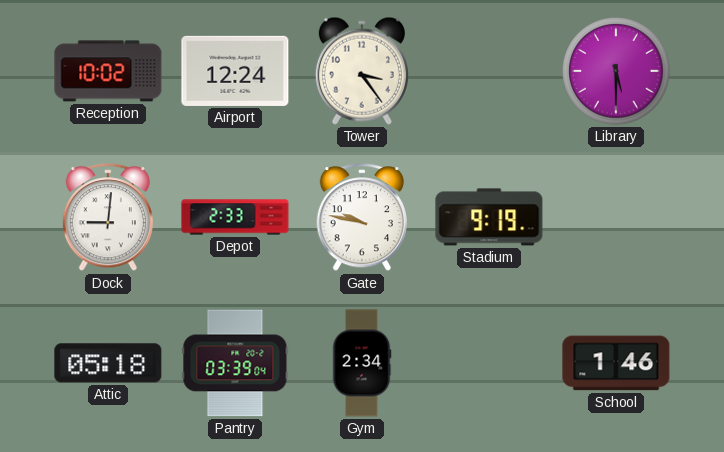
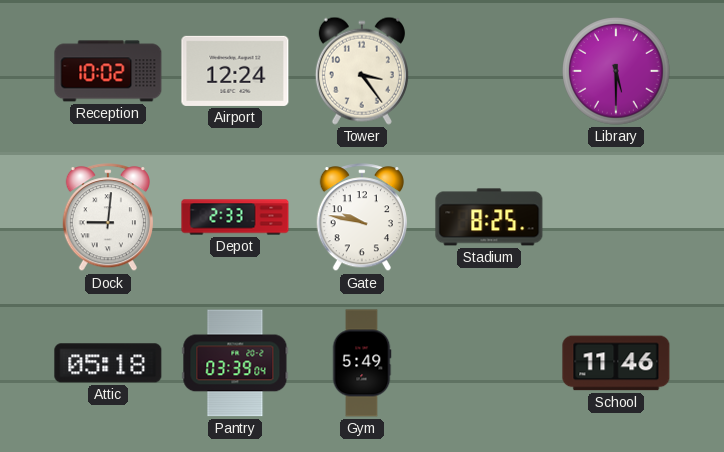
Stadium: 9:19 -> 8:25 (489, 217)
Gym: 2:34 -> 5:49 (362, 363)
School: 1:46 -> 11:46 (616, 363)
